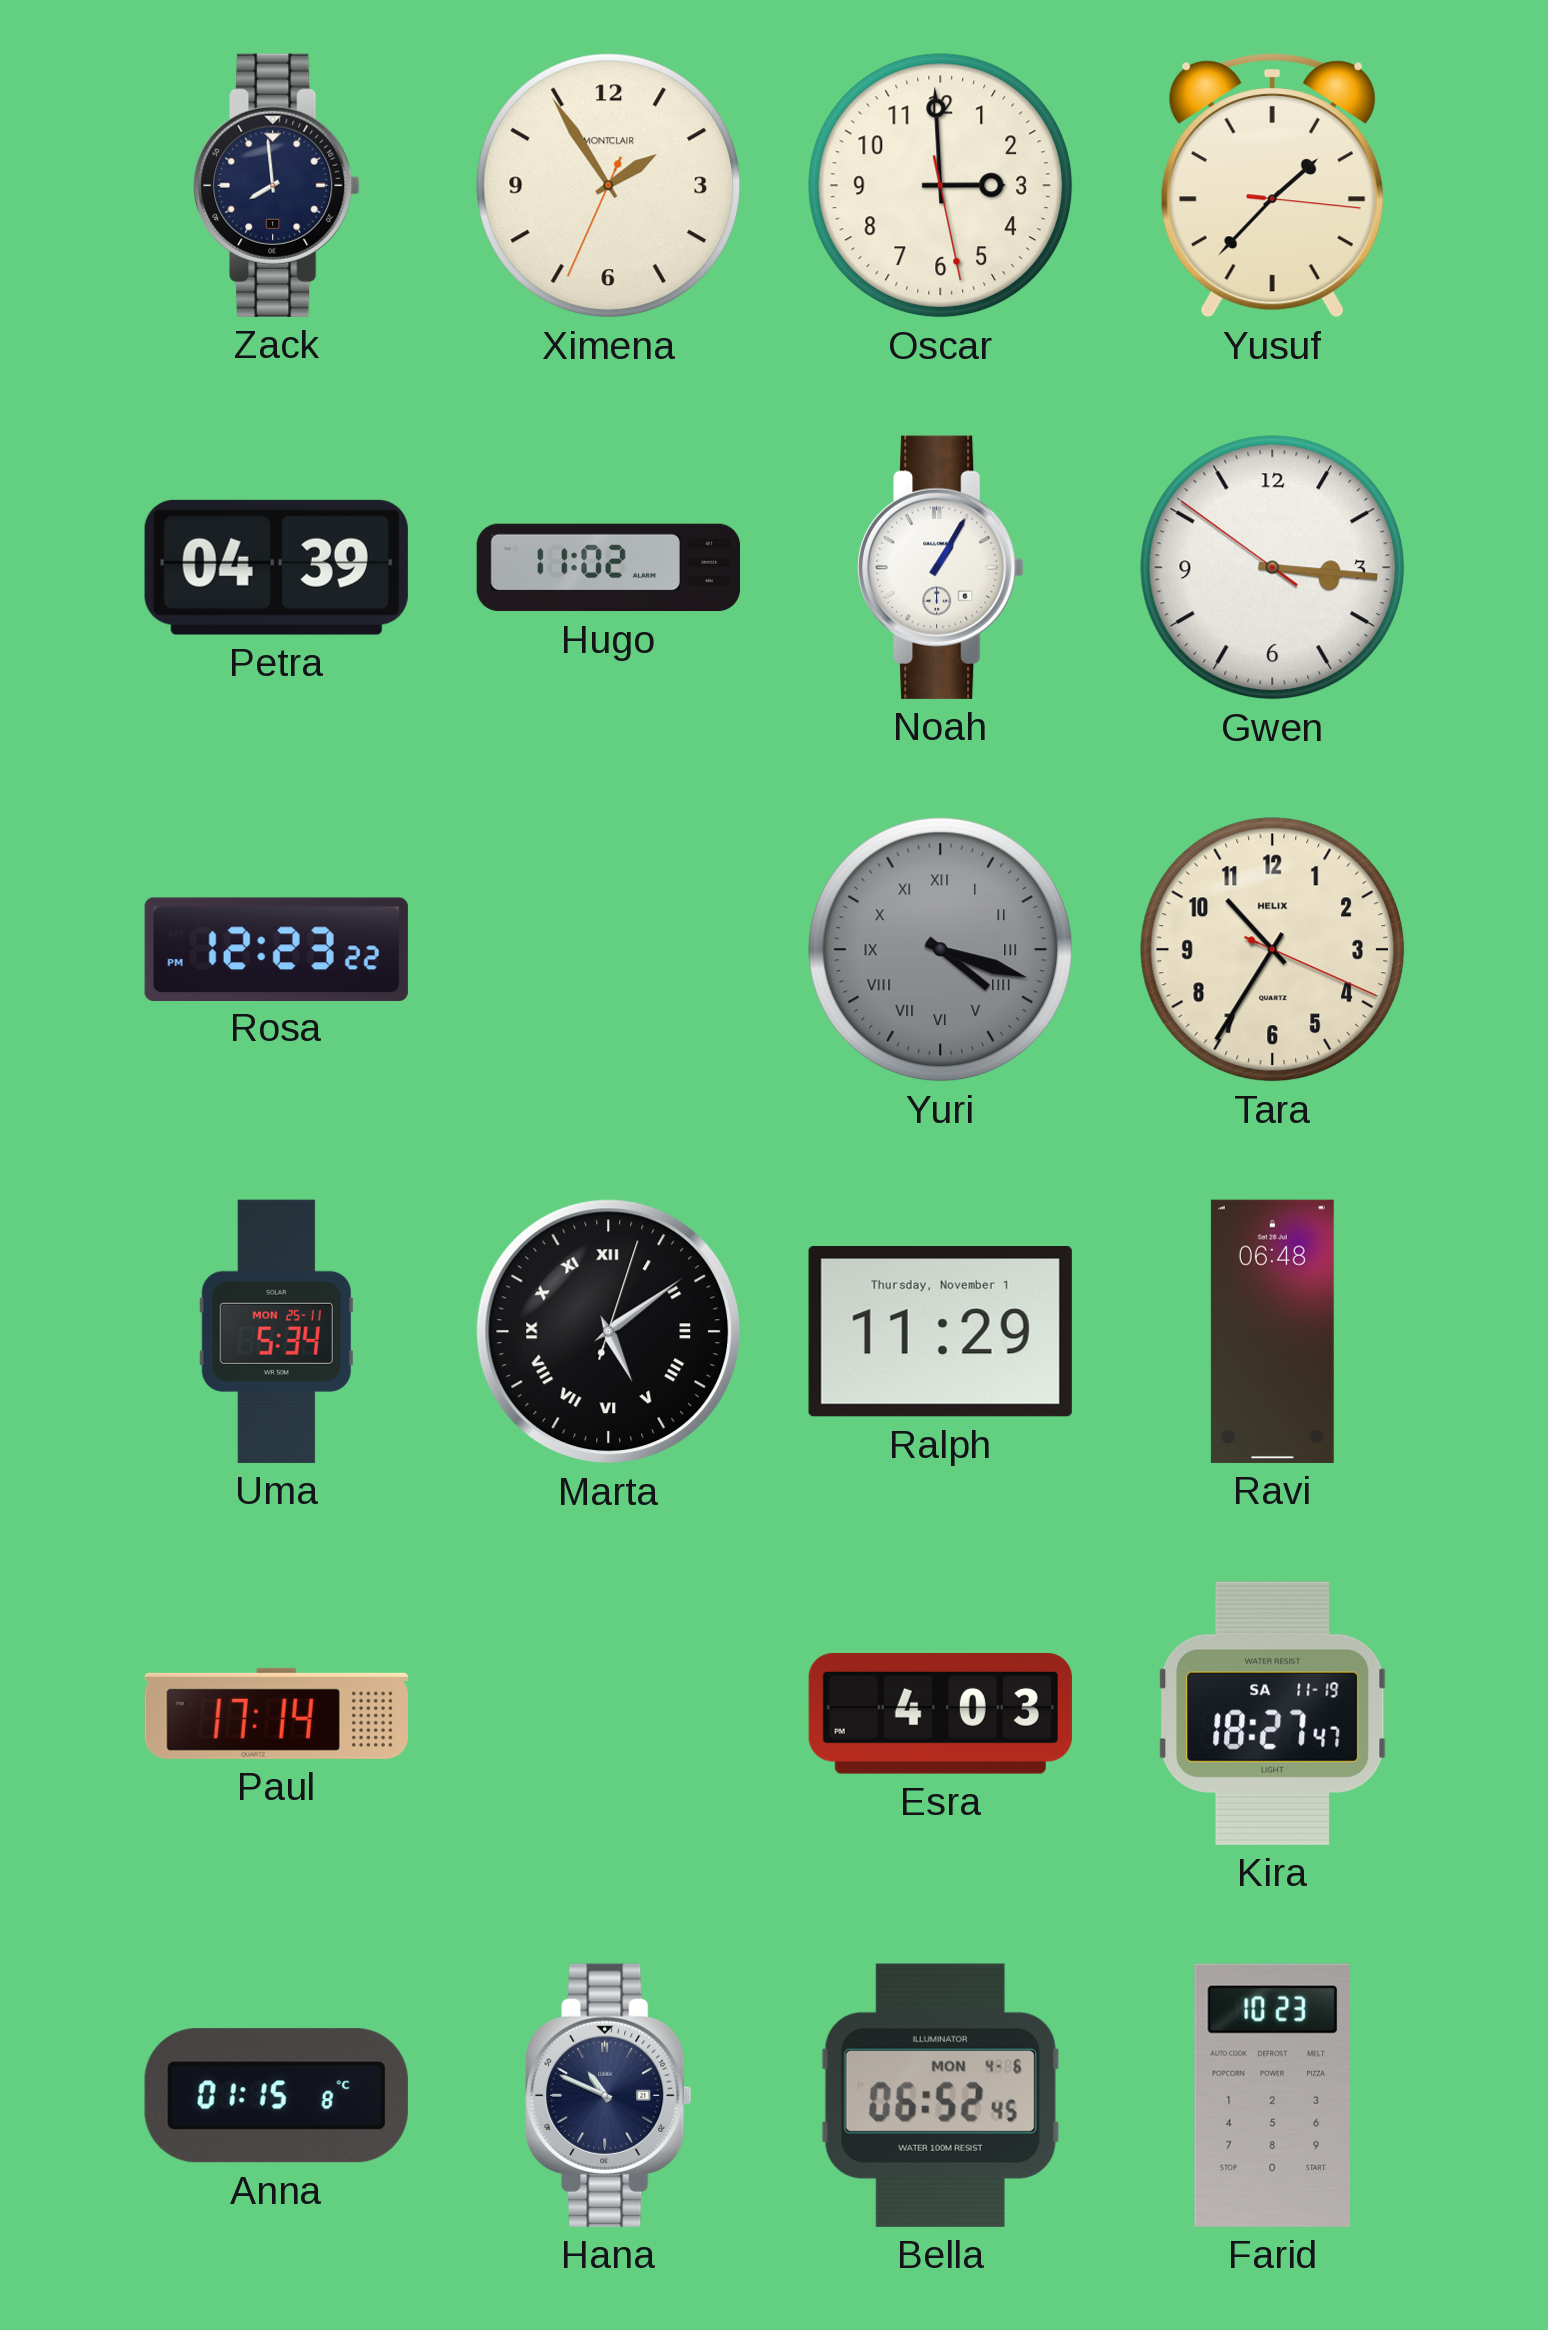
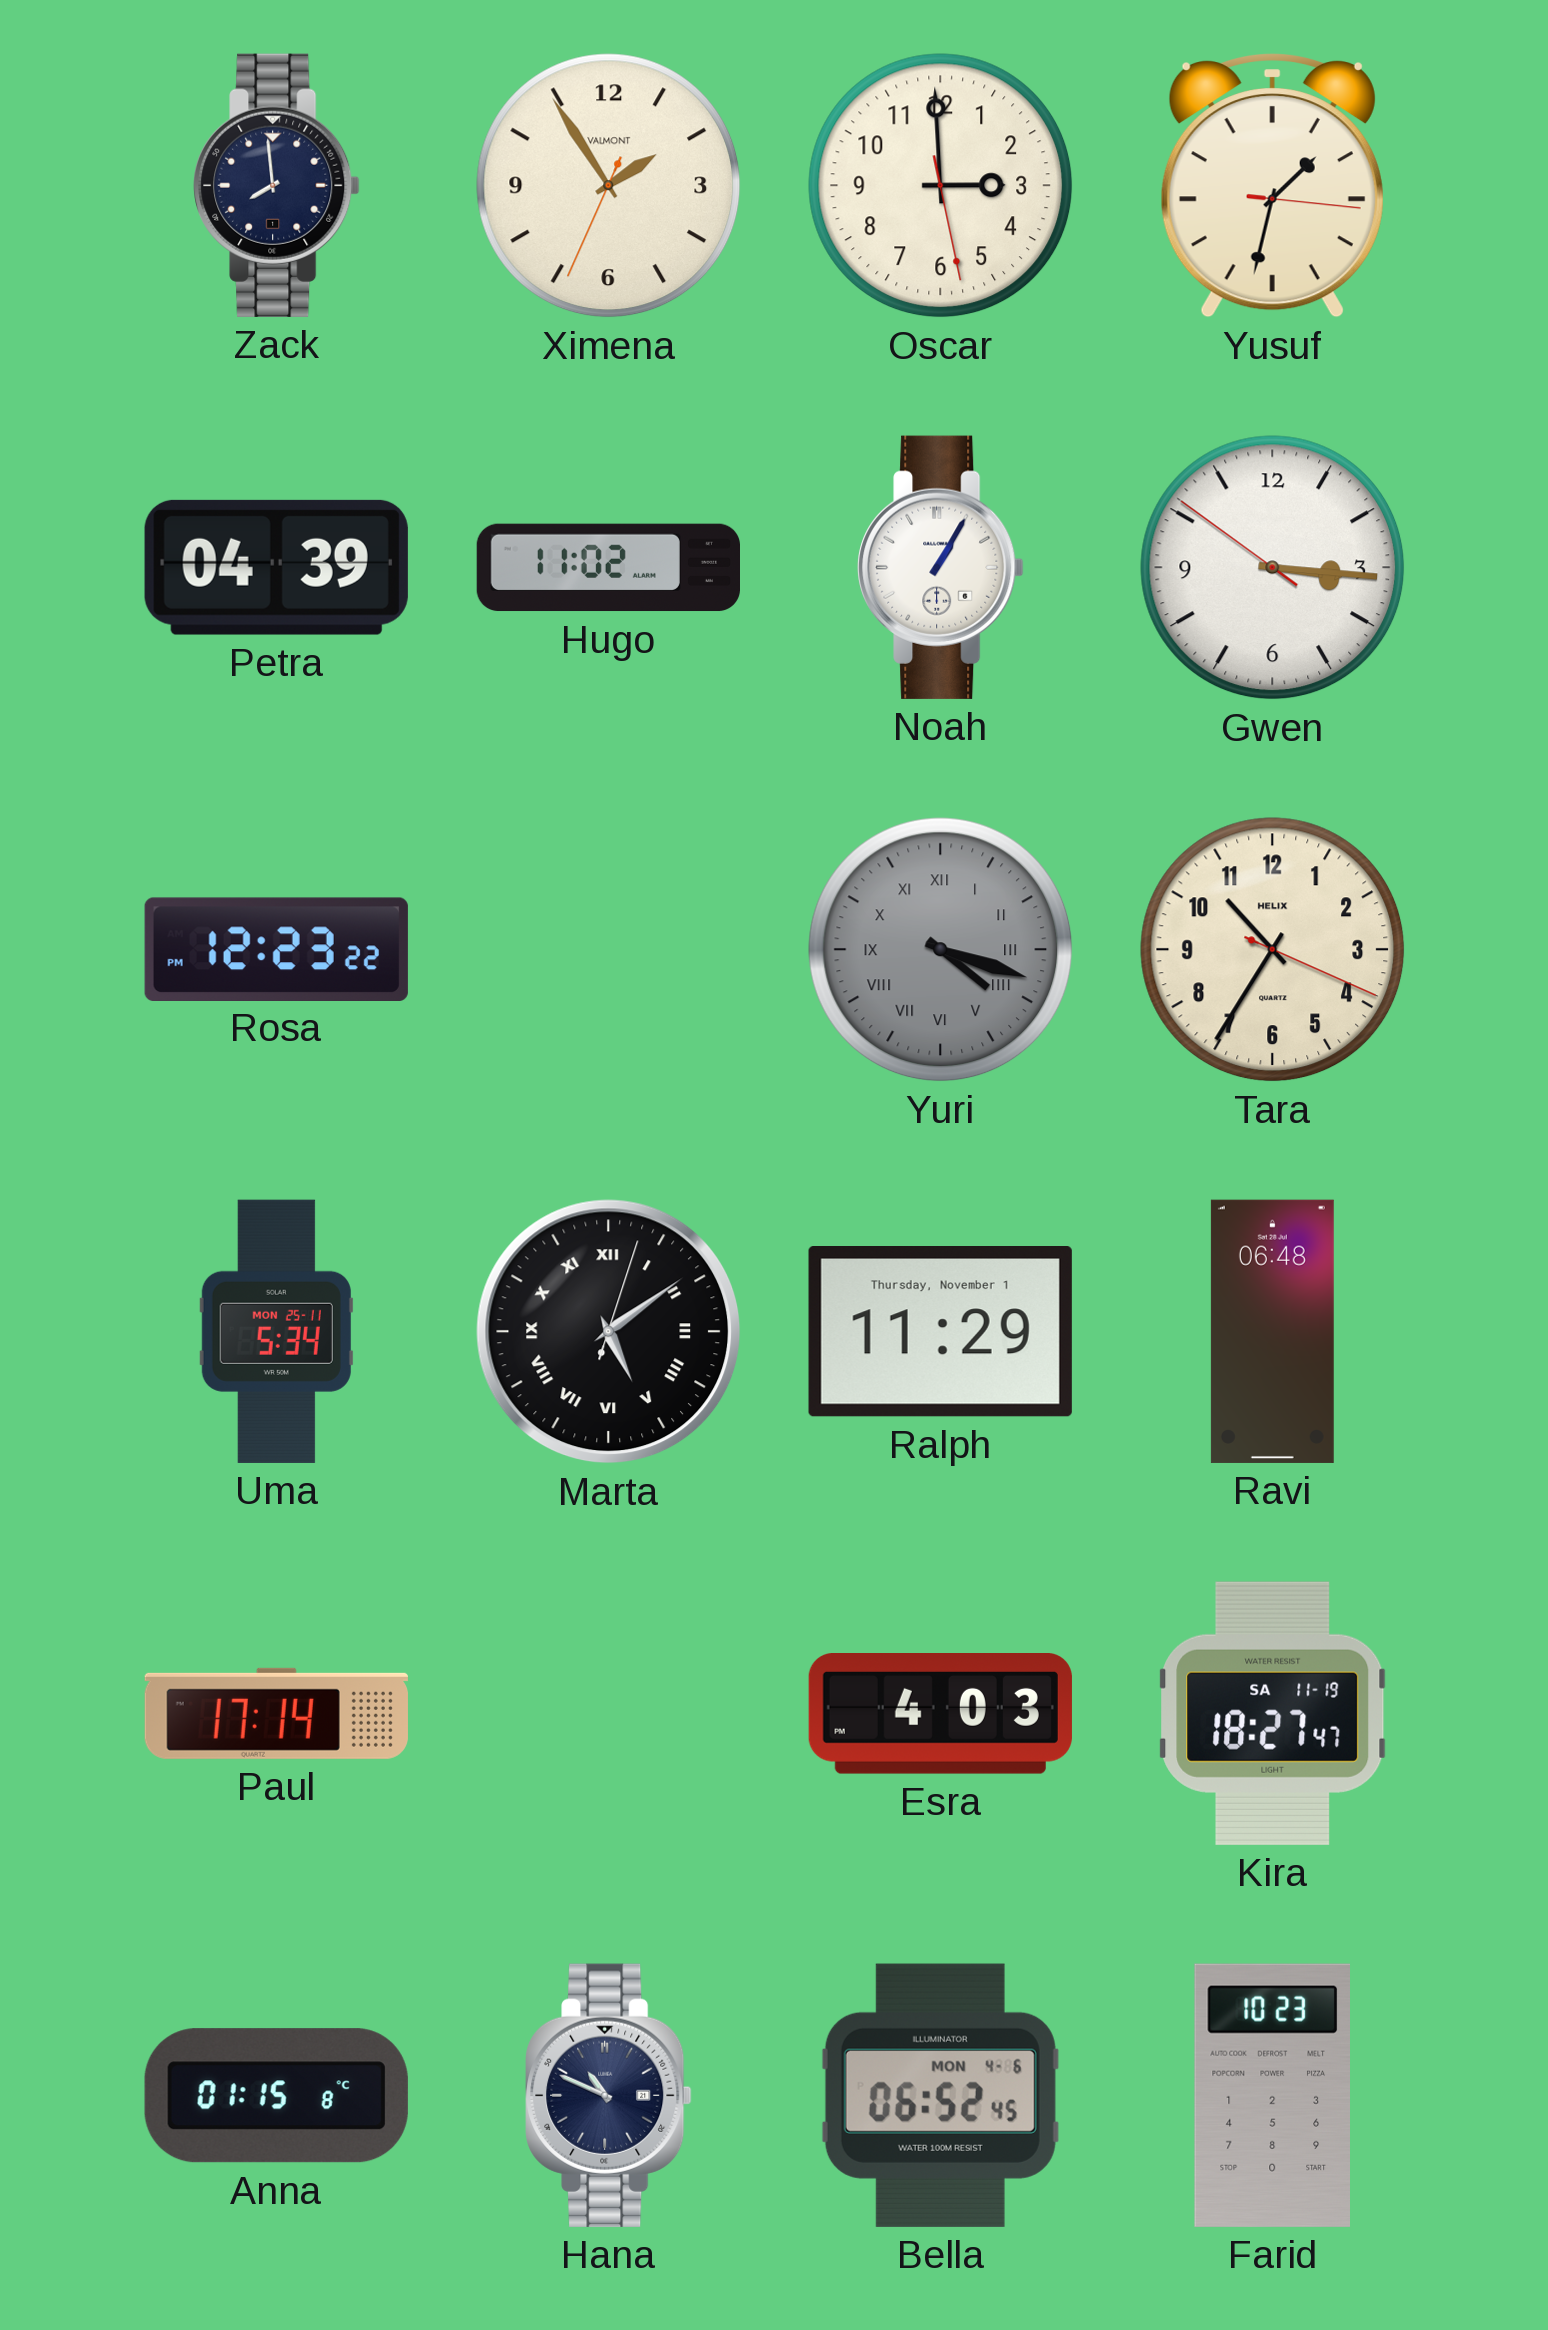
Ximena brand: MONTCLAIR -> VALMONT (609, 186)
Yusuf: 1:37 -> 1:32 (1272, 186)
